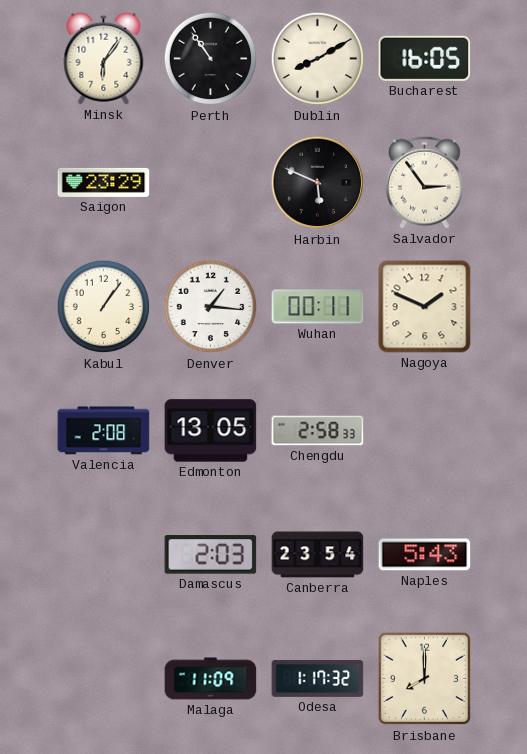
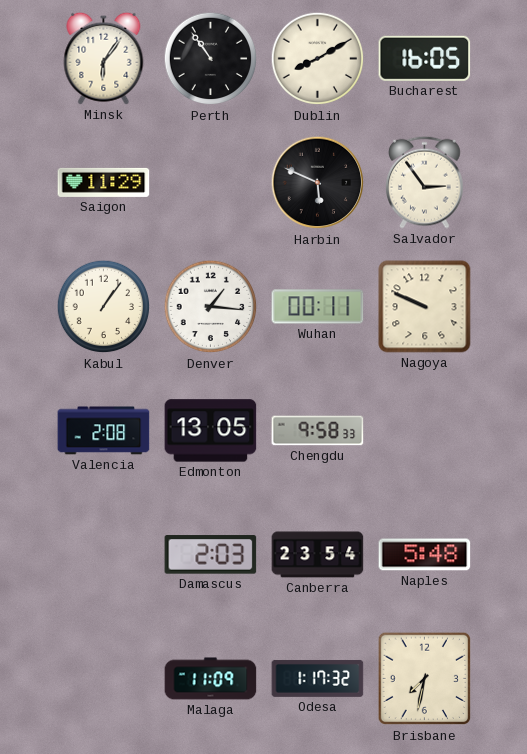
Saigon: 23:29 -> 11:29 (104, 182)
Nagoya: 1:49 -> 9:49 (425, 307)
Chengdu: 2:58 -> 9:58 (318, 431)
Naples: 5:43 -> 5:48 (425, 555)
Brisbane: 8:00 -> 7:32 (425, 679)
